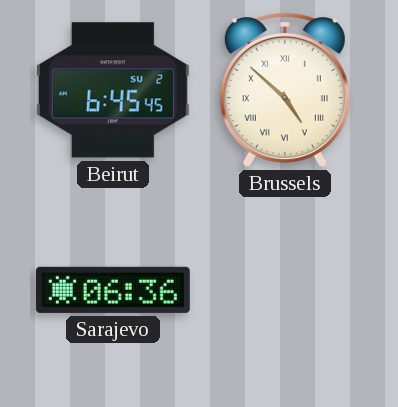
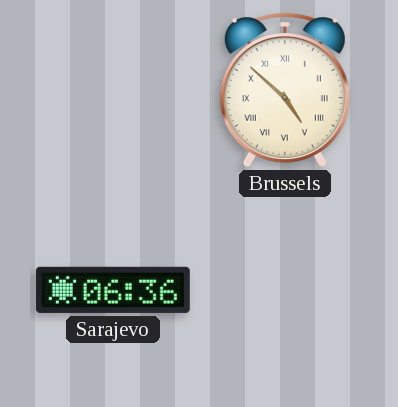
Beirut: 6:45 -> none (113, 90)
